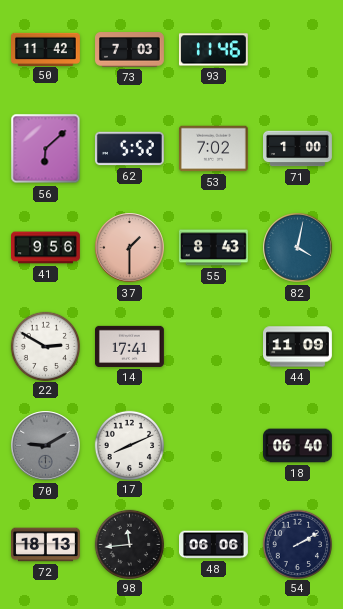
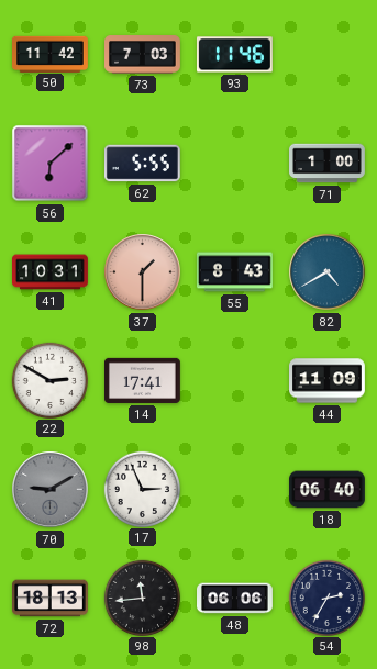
62: 5:52 -> 5:55 (142, 164)
53: 7:02 -> none (213, 149)
41: 9:56 -> 10:31 (51, 272)
82: 4:02 -> 4:40 (328, 272)
17: 8:11 -> 2:56 (142, 489)
54: 2:10 -> 2:35 (326, 598)
